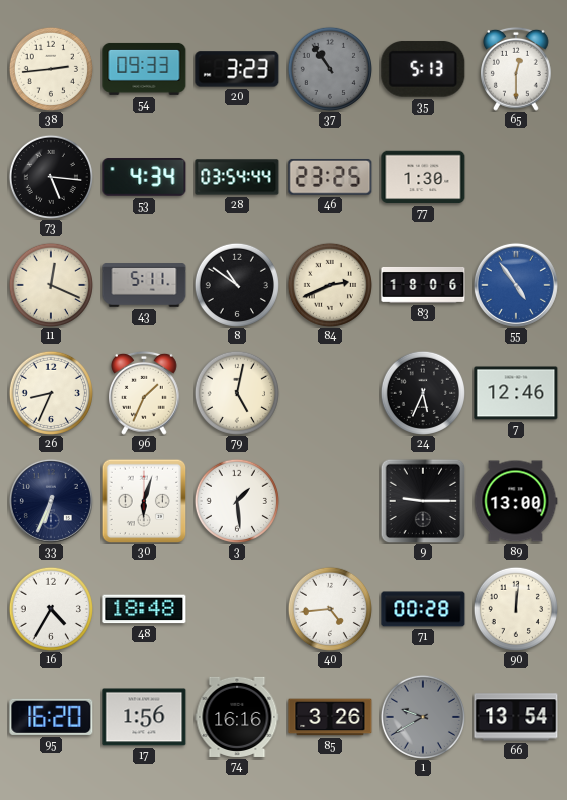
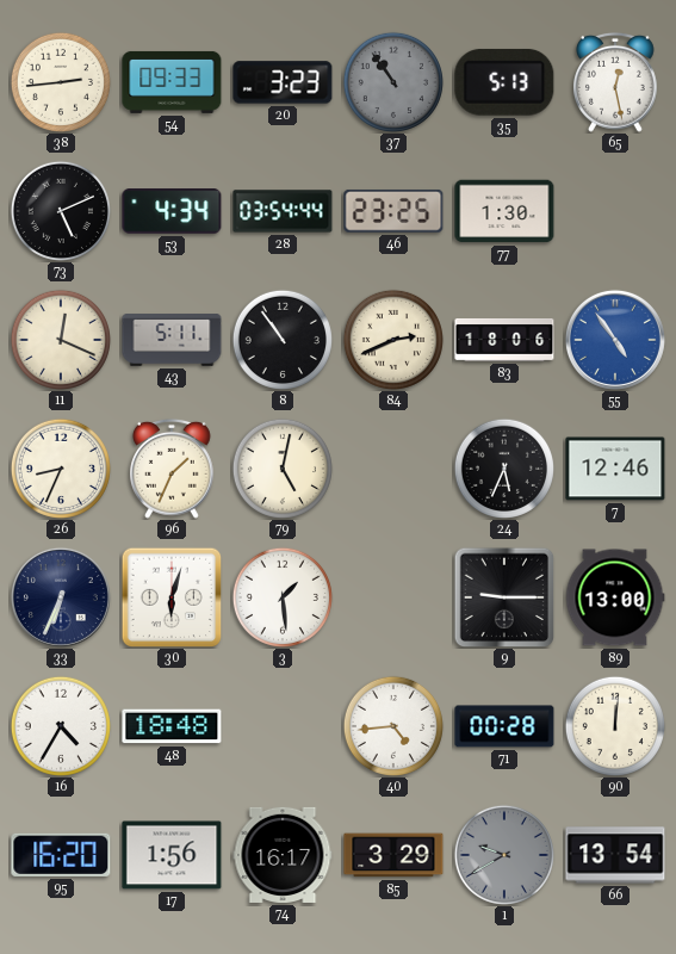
65: 12:30 -> 12:28 (616, 82)
73: 5:16 -> 5:11 (61, 211)
8: 10:51 -> 10:54 (283, 340)
74: 16:16 -> 16:17 (283, 855)
85: 3:26 -> 3:29 (393, 855)
